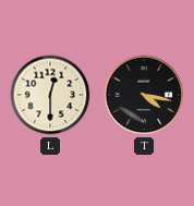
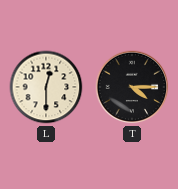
T: 4:17 -> 4:15 (132, 87)
